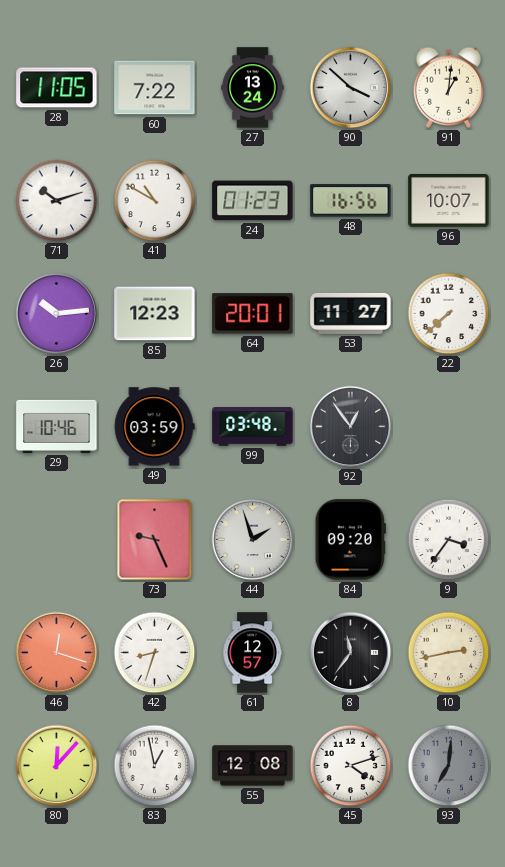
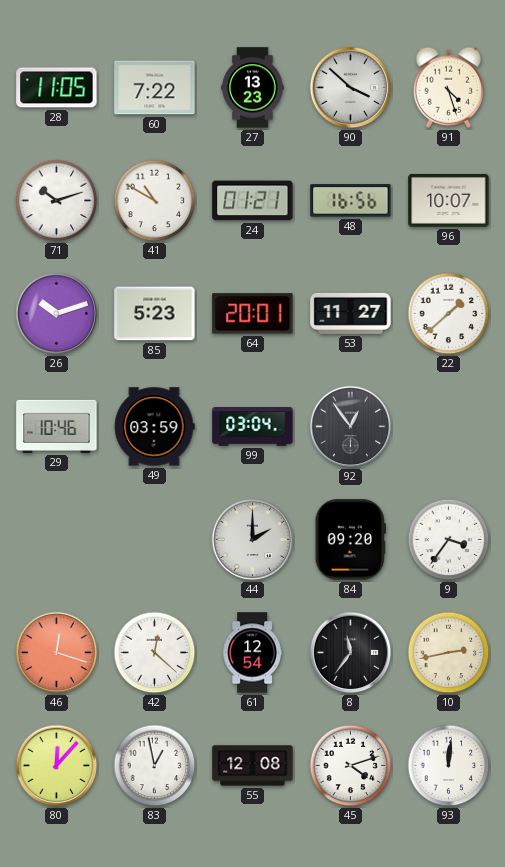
27: 13:24 -> 13:23 (253, 88)
91: 1:01 -> 4:27 (449, 87)
24: 01:23 -> 01:21 (253, 201)
26: 10:14 -> 10:12 (57, 314)
85: 12:23 -> 5:23 (155, 314)
22: 7:38 -> 1:38 (449, 314)
99: 03:48 -> 03:04 (253, 427)
73: 9:26 -> none (155, 540)
44: 1:57 -> 2:00 (253, 540)
42: 8:33 -> 12:22 (155, 653)
61: 12:57 -> 12:54 (252, 653)
93: 7:01 -> 12:01 (449, 766)
93 dial: grey -> white (449, 766)
